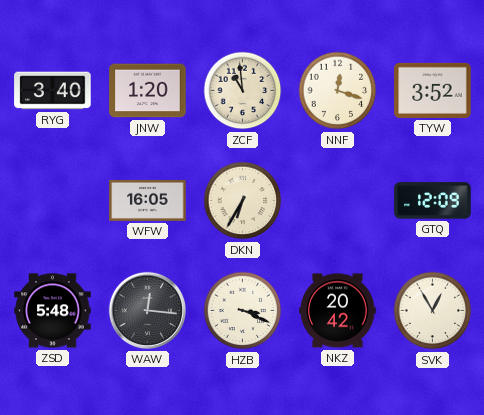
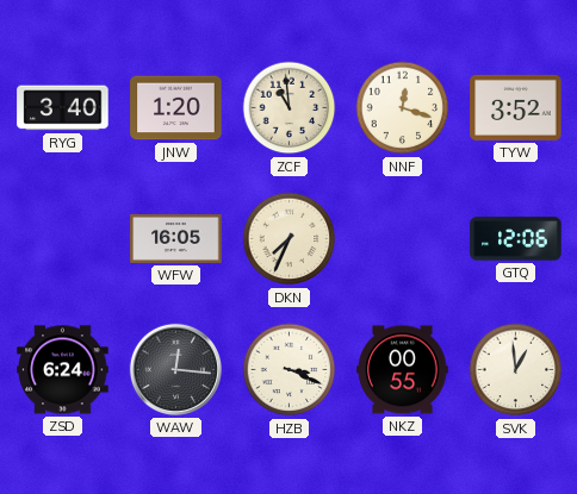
DKN: 6:35 -> 7:34 (290, 239)
GTQ: 12:09 -> 12:06 (516, 239)
ZSD: 5:48 -> 6:24 (63, 370)
NKZ: 20:42 -> 00:55 (403, 370)
SVK: 12:55 -> 12:59 (516, 370)
